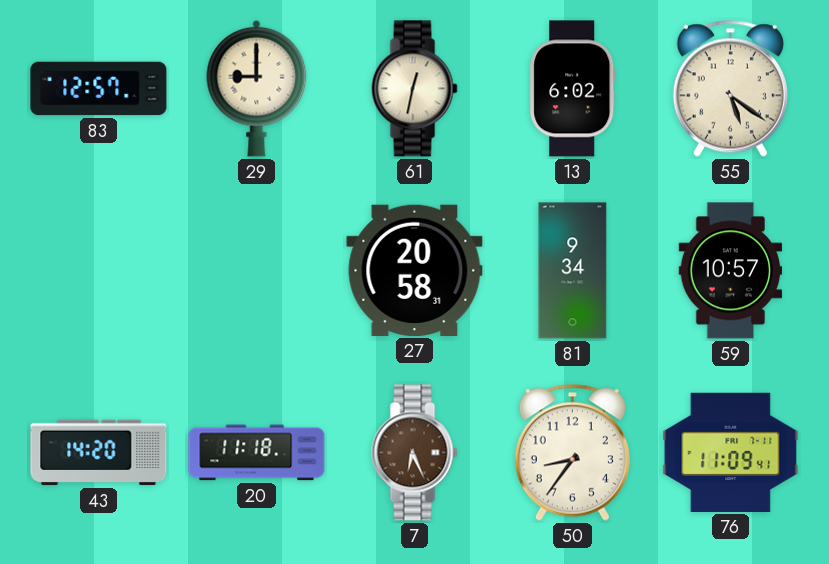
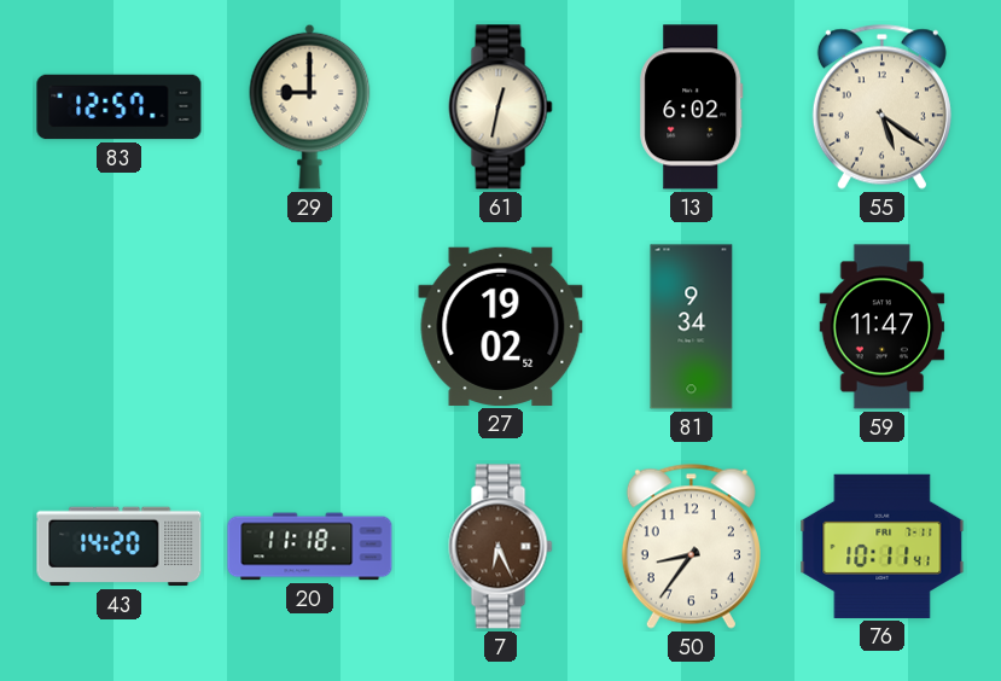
27: 20:58 -> 19:02 (501, 326)
59: 10:57 -> 11:47 (883, 327)
76: 11:09 -> 10:11 (883, 546)
